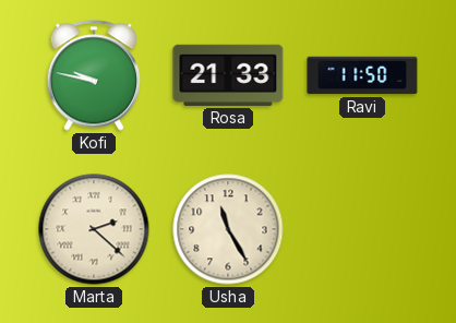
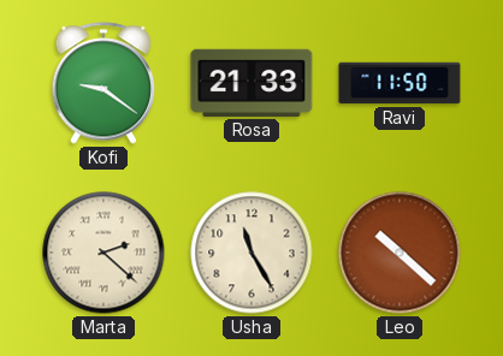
Kofi: 9:47 -> 9:21 (103, 83)
Leo: none -> 10:22 (400, 253)
